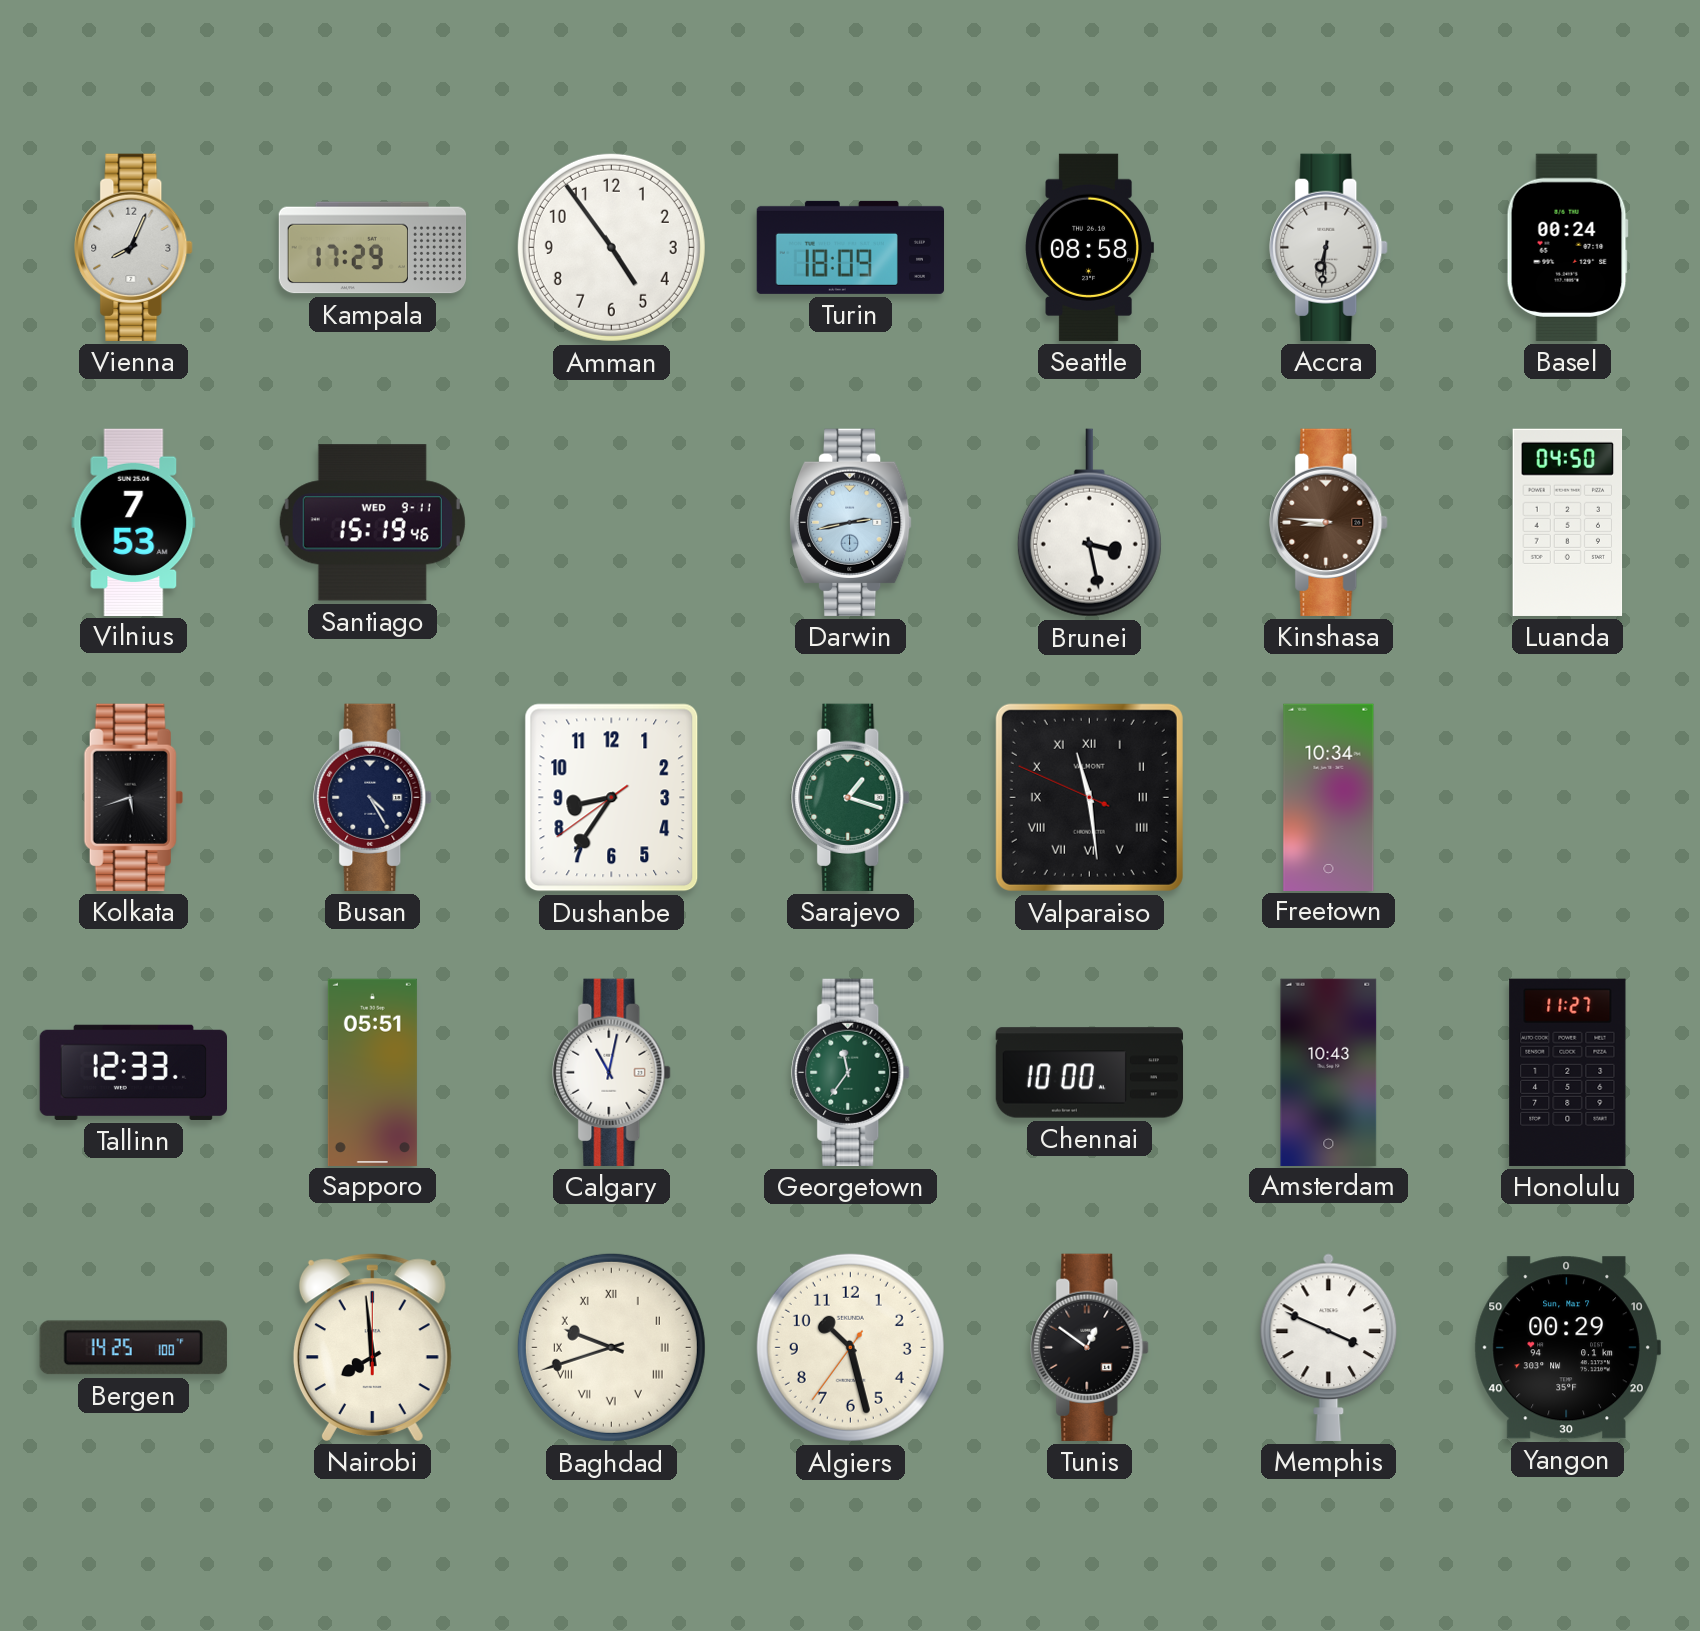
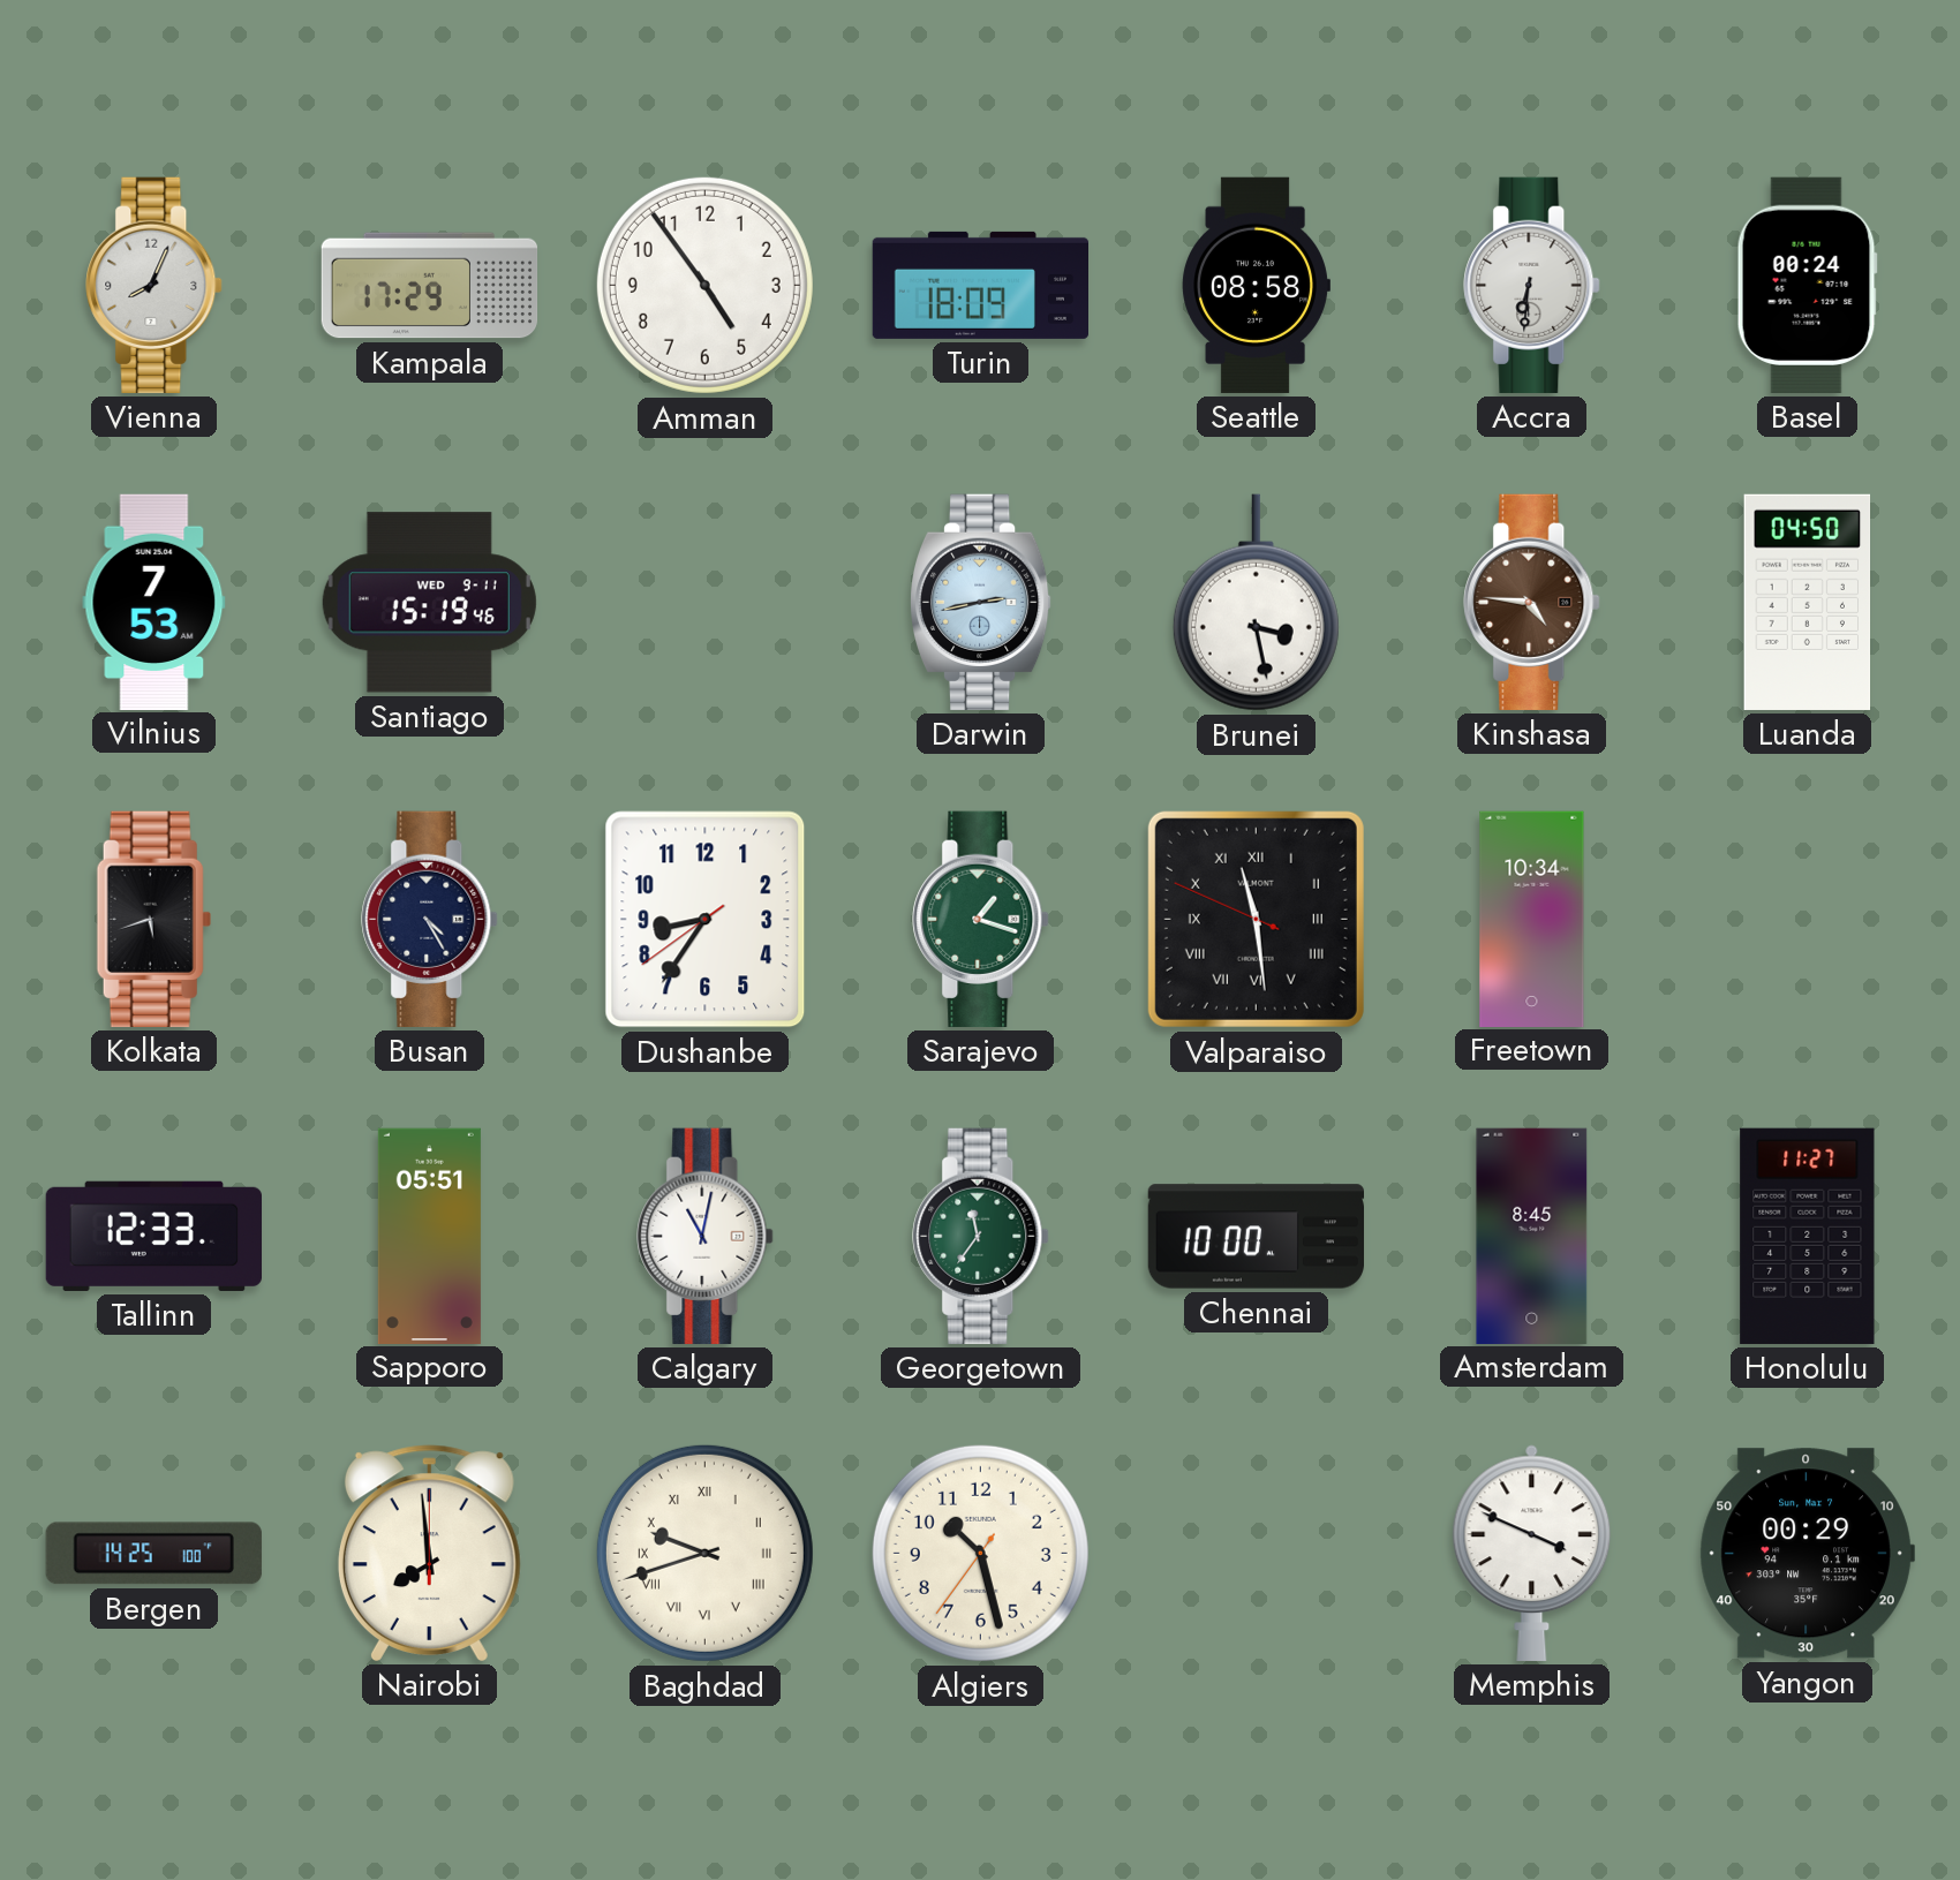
Kinshasa: 8:46 -> 4:46 (1532, 602)
Amsterdam: 10:43 -> 8:45 (1532, 1236)
Tunis: 12:51 -> none (1090, 1347)
